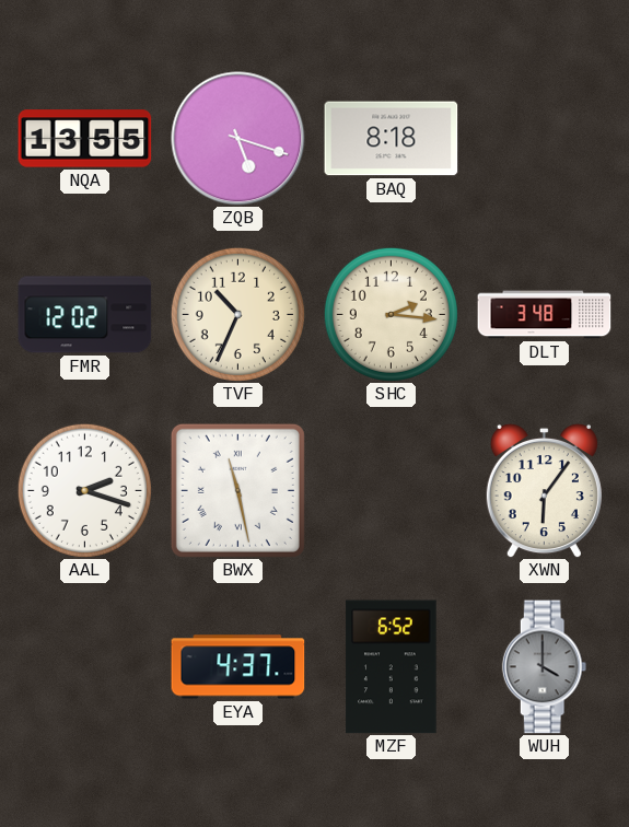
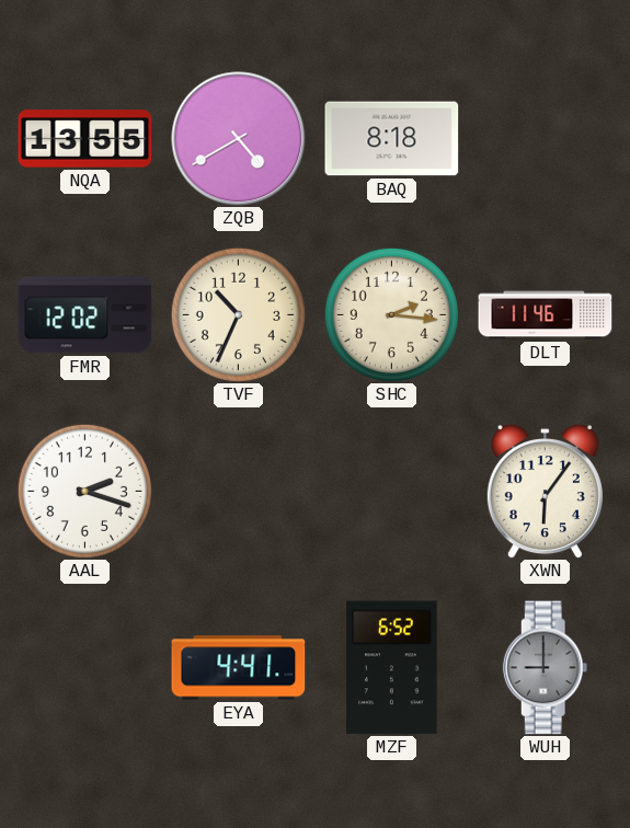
ZQB: 5:18 -> 4:40 (239, 139)
DLT: 3:48 -> 11:46 (546, 315)
BWX: 11:28 -> none (237, 490)
EYA: 4:37 -> 4:41 (239, 668)
WUH: 4:00 -> 9:00 (546, 668)
